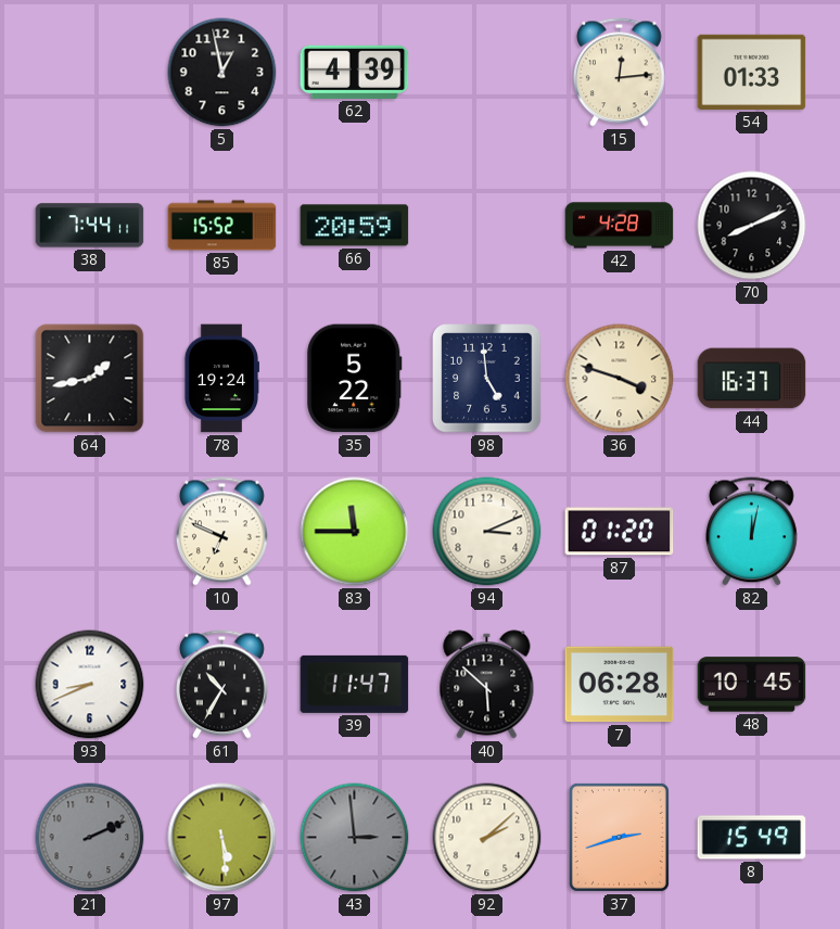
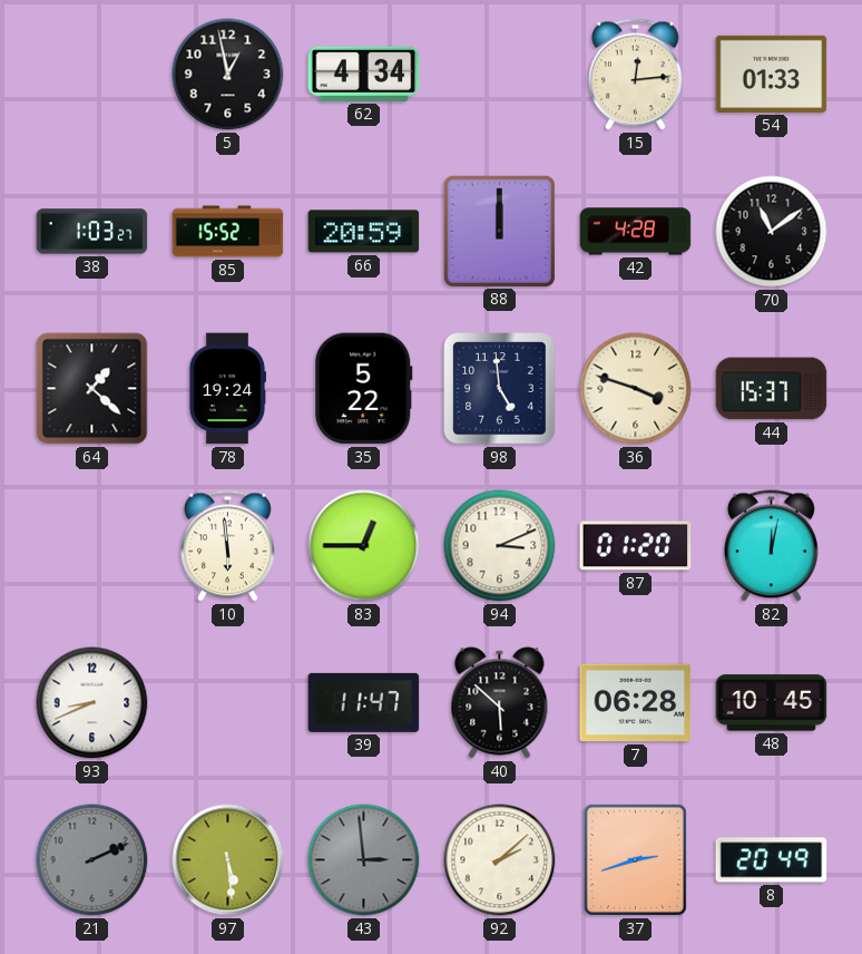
62: 4:39 -> 4:34 (364, 74)
38: 7:44 -> 1:03 (92, 232)
88: none -> 12:00 (499, 231)
70: 8:11 -> 11:09 (772, 232)
64: 1:43 -> 1:22 (92, 389)
44: 16:37 -> 15:37 (772, 389)
10: 6:49 -> 5:59 (227, 546)
83: 11:45 -> 12:45 (364, 546)
61: 10:35 -> none (221, 685)
8: 15:49 -> 20:49 (772, 860)
